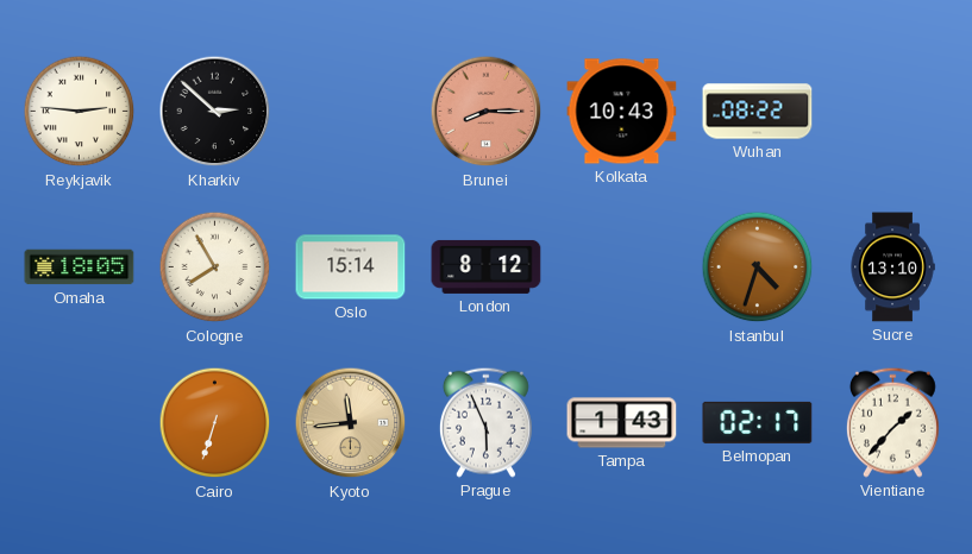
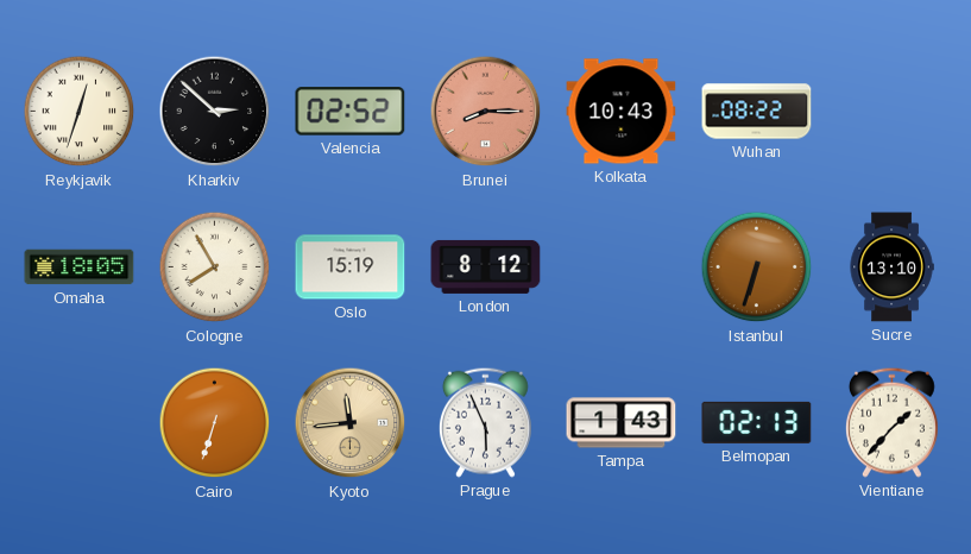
Reykjavik: 2:46 -> 12:33 (80, 112)
Valencia: none -> 02:52 (351, 112)
Oslo: 15:14 -> 15:19 (351, 267)
Istanbul: 4:33 -> 6:33 (757, 267)
Belmopan: 02:17 -> 02:13 (757, 422)
